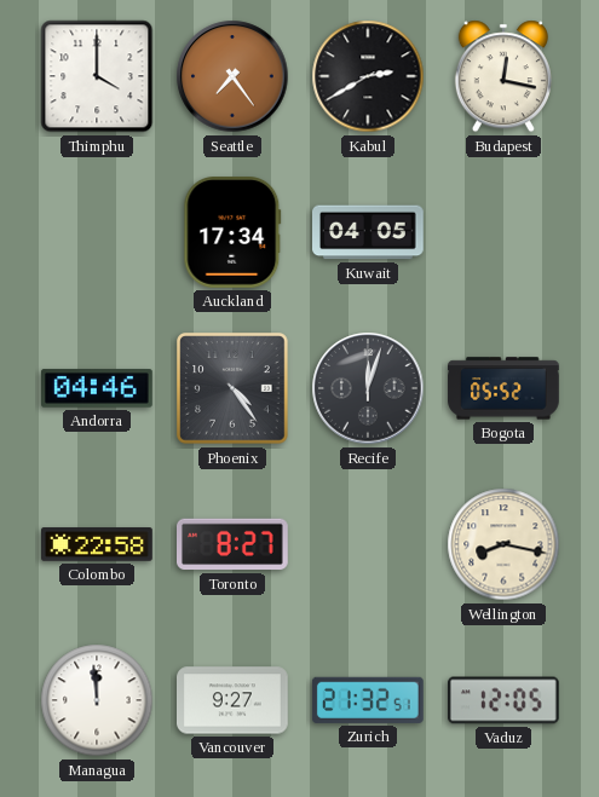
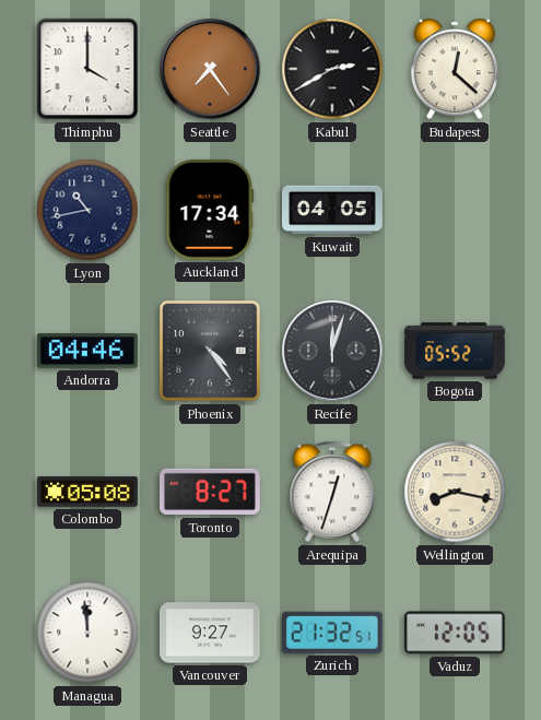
Budapest: 12:17 -> 12:22 (455, 69)
Lyon: none -> 10:43 (87, 210)
Colombo: 22:58 -> 05:08 (89, 492)
Arequipa: none -> 12:33 (332, 492)
